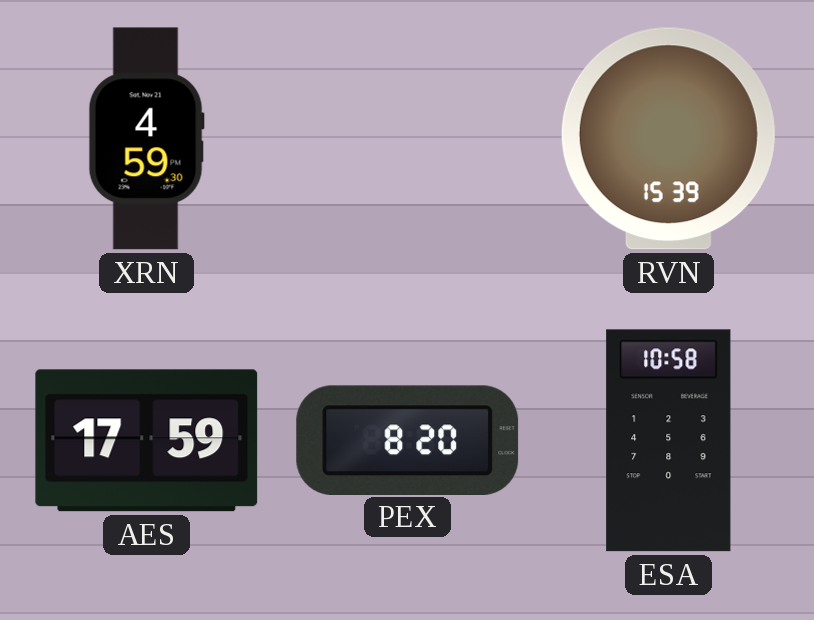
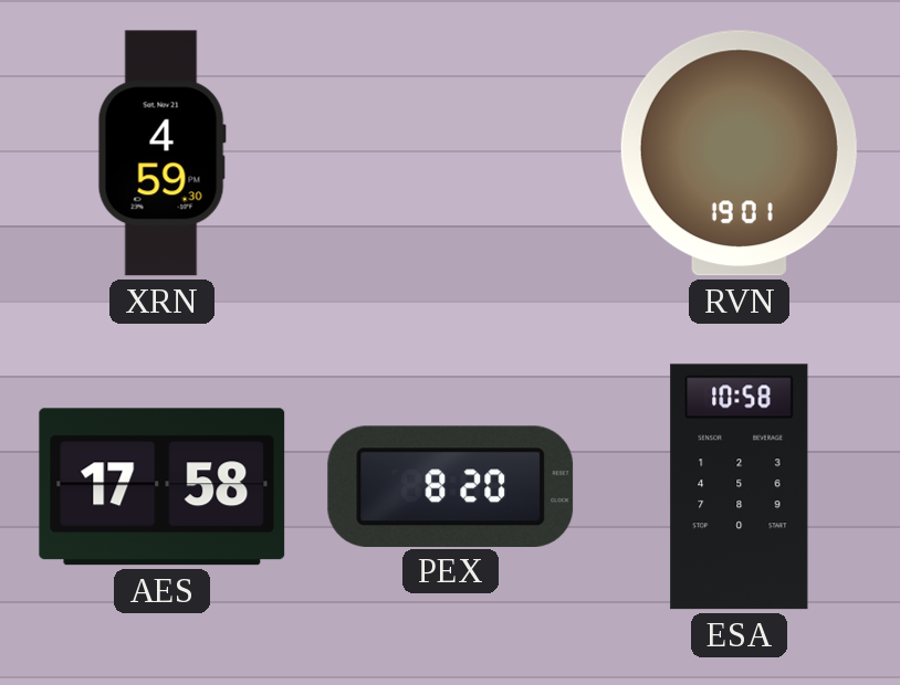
RVN: 15:39 -> 19:01 (739, 154)
AES: 17:59 -> 17:58 (163, 487)
